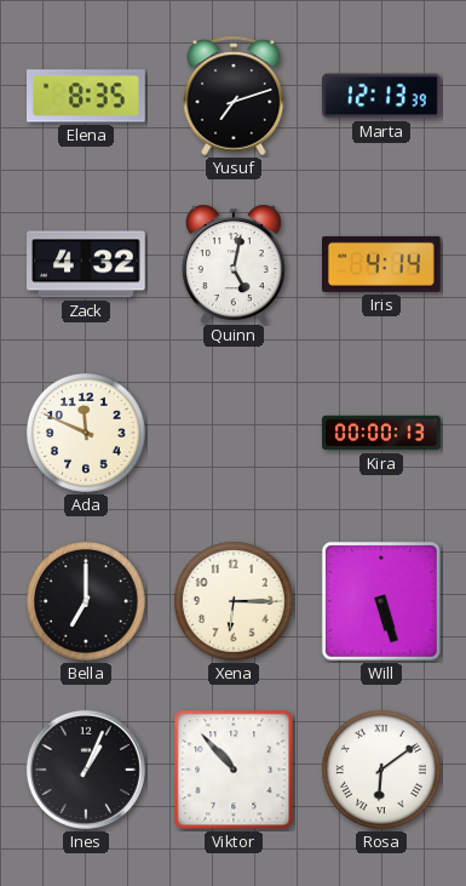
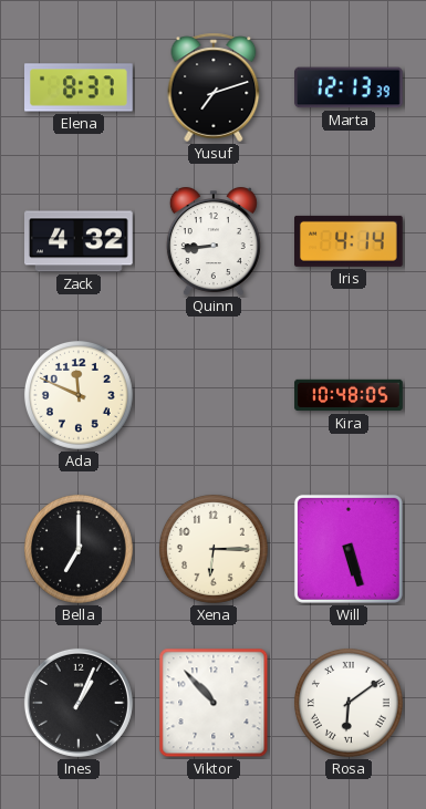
Elena: 8:35 -> 8:37 (80, 87)
Quinn: 5:02 -> 8:44 (214, 241)
Kira: 00:00 -> 10:48 (349, 395)
